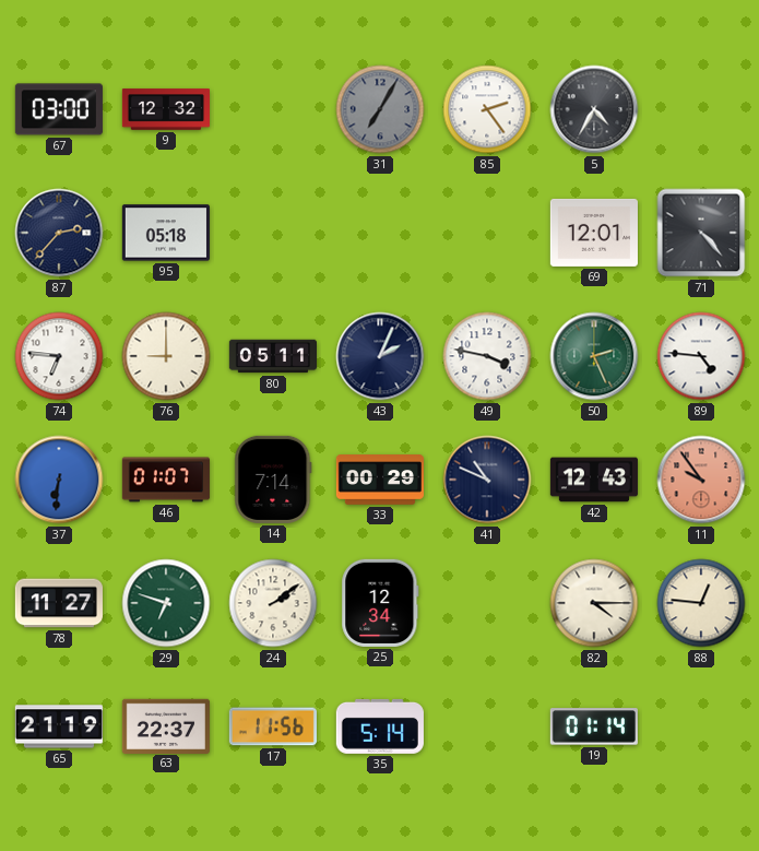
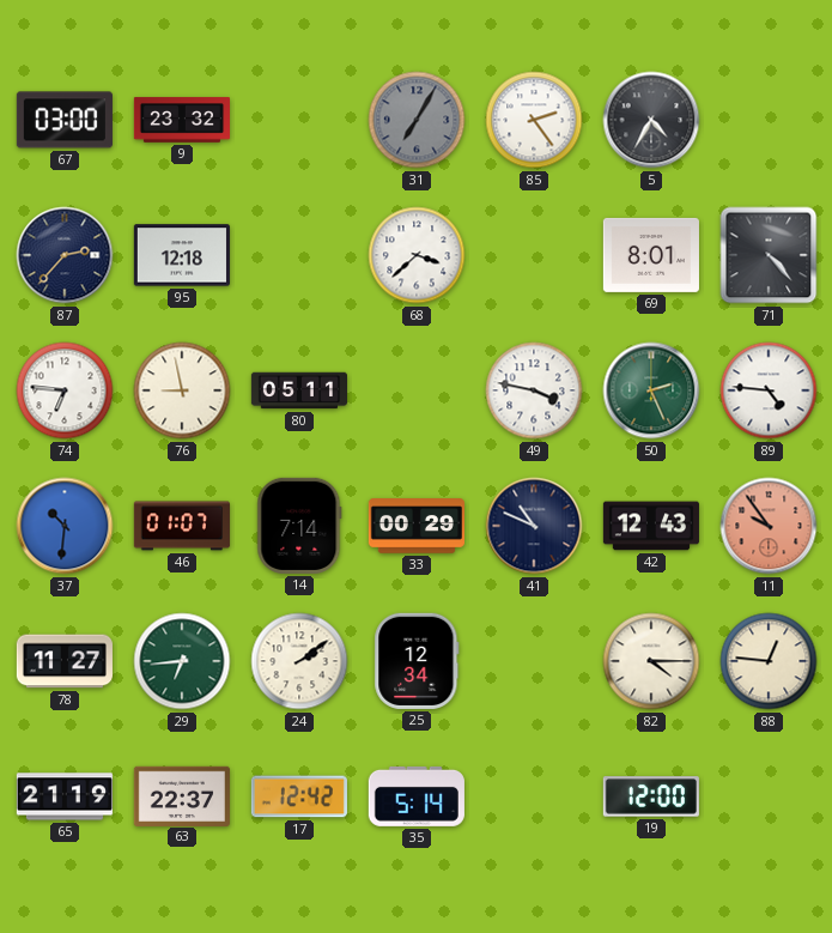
9: 12:32 -> 23:32 (181, 120)
95: 05:18 -> 12:18 (182, 255)
68: none -> 3:38 (417, 255)
69: 12:01 -> 8:01 (651, 255)
76: 9:00 -> 8:58 (182, 390)
43: 2:04 -> none (380, 356)
37: 6:31 -> 10:31 (65, 526)
29: 6:48 -> 6:44 (182, 661)
17: 11:56 -> 12:42 (299, 796)
19: 01:14 -> 12:00 (651, 796)
